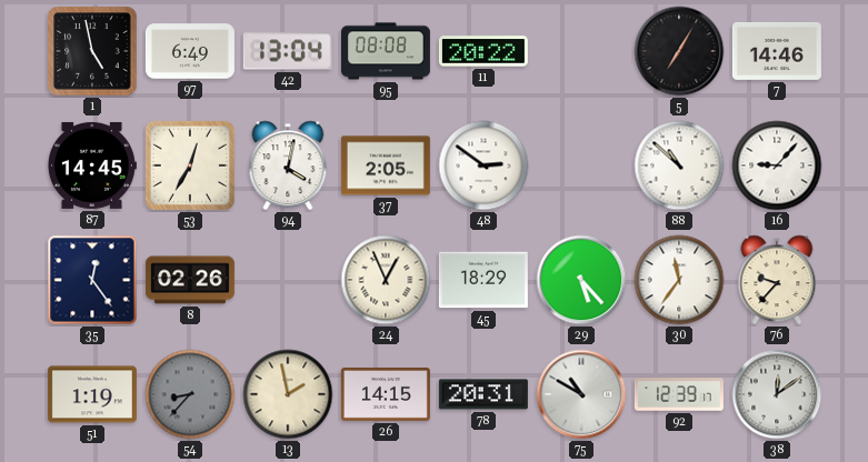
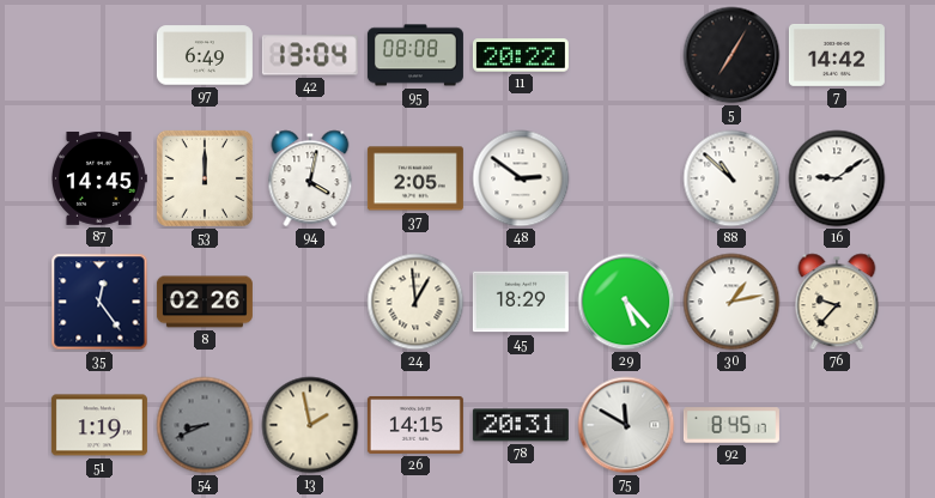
1: 4:58 -> none (92, 51)
7: 14:46 -> 14:42 (837, 55)
53: 12:35 -> 12:00 (205, 178)
16: 9:07 -> 9:09 (837, 178)
24: 12:56 -> 12:59 (415, 302)
30: 11:36 -> 1:13 (731, 302)
54: 8:37 -> 8:41 (205, 425)
75: 10:50 -> 11:50 (626, 425)
92: 12:39 -> 8:45 (731, 425)
38: 12:09 -> none (777, 394)
